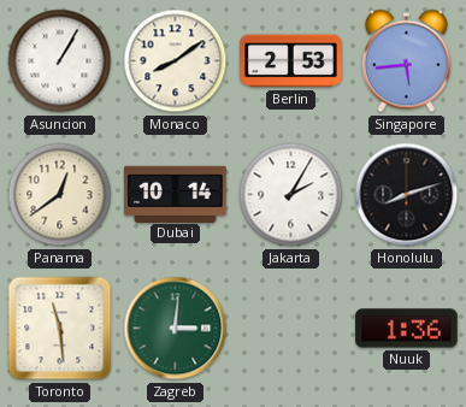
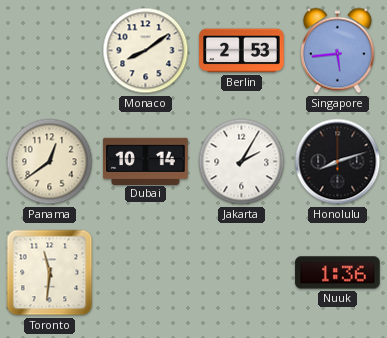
Asuncion: 1:05 -> none (60, 61)
Toronto: 11:29 -> 11:31 (50, 273)
Zagreb: 3:01 -> none (176, 329)
